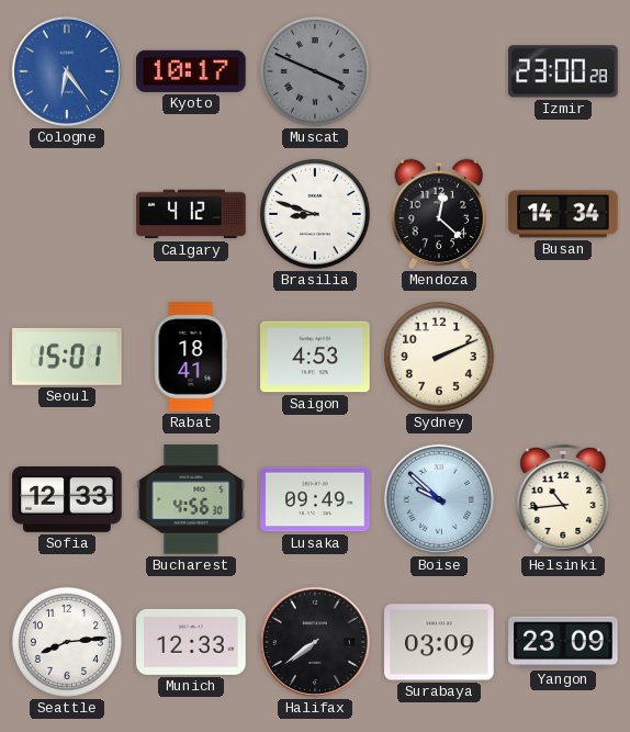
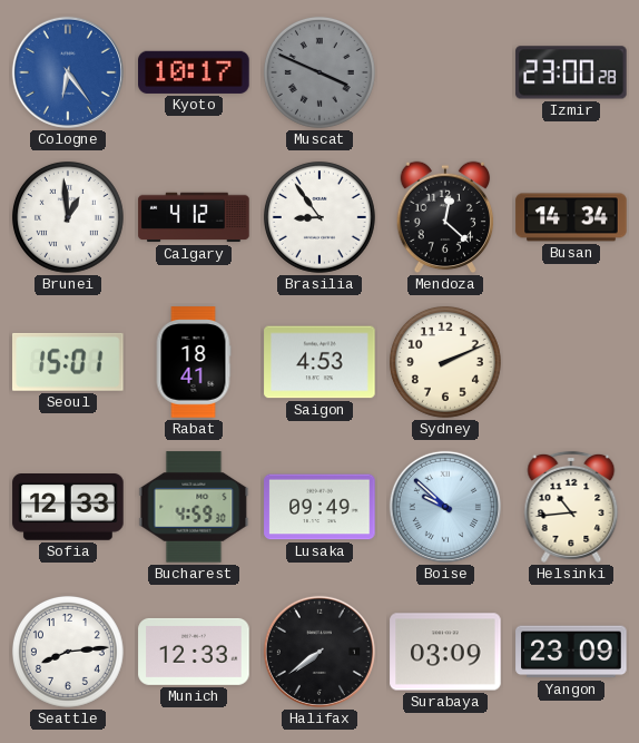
Brunei: none -> 12:59 (68, 217)
Brasilia: 8:48 -> 8:54 (319, 217)
Bucharest: 4:56 -> 4:59 (194, 507)
